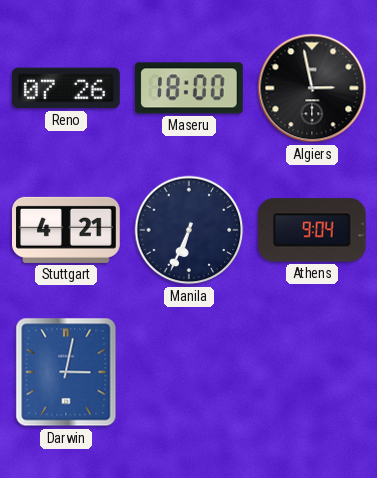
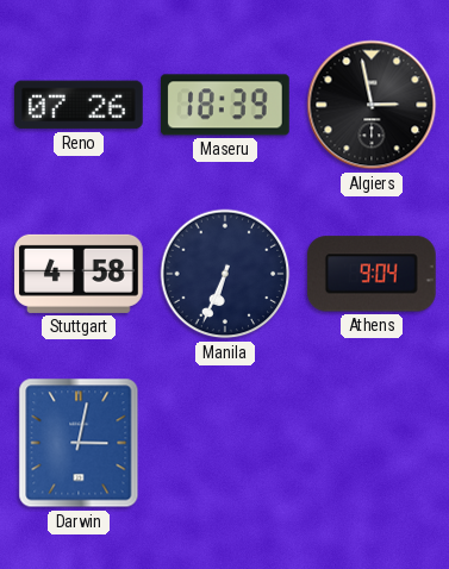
Maseru: 18:00 -> 18:39 (226, 105)
Stuttgart: 4:21 -> 4:58 (80, 274)
